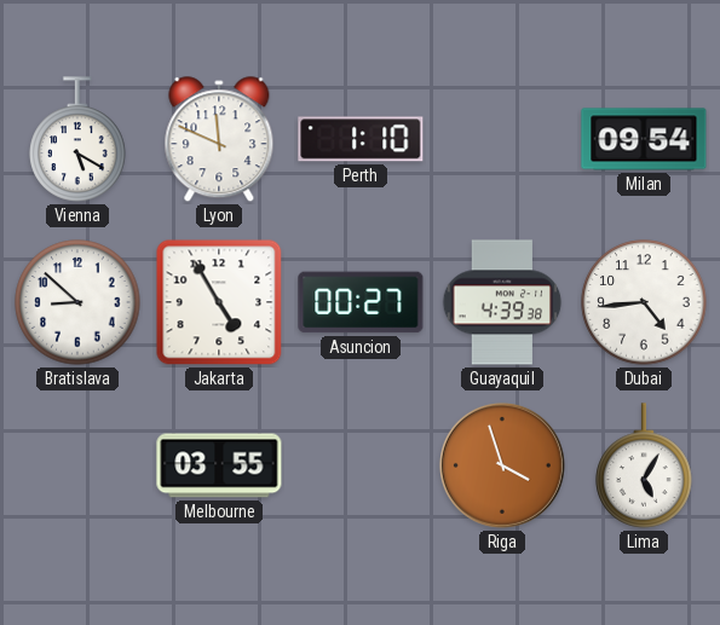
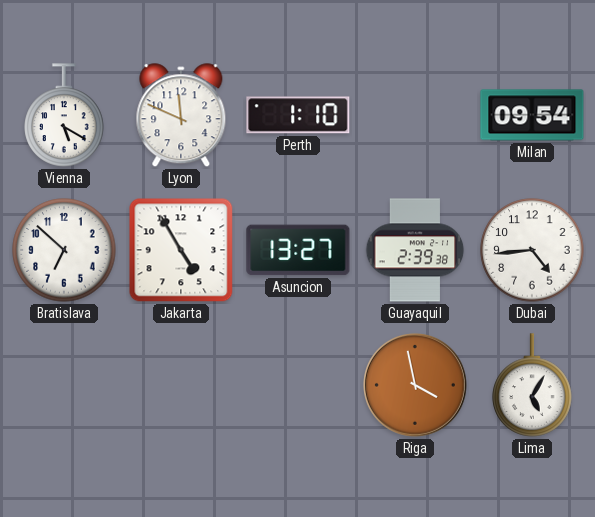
Bratislava: 8:52 -> 6:52 (64, 250)
Asuncion: 00:27 -> 13:27 (298, 250)
Guayaquil: 4:39 -> 2:39 (415, 250)
Melbourne: 03:55 -> none (219, 465)
Riga: 3:57 -> 3:58 (415, 385)
